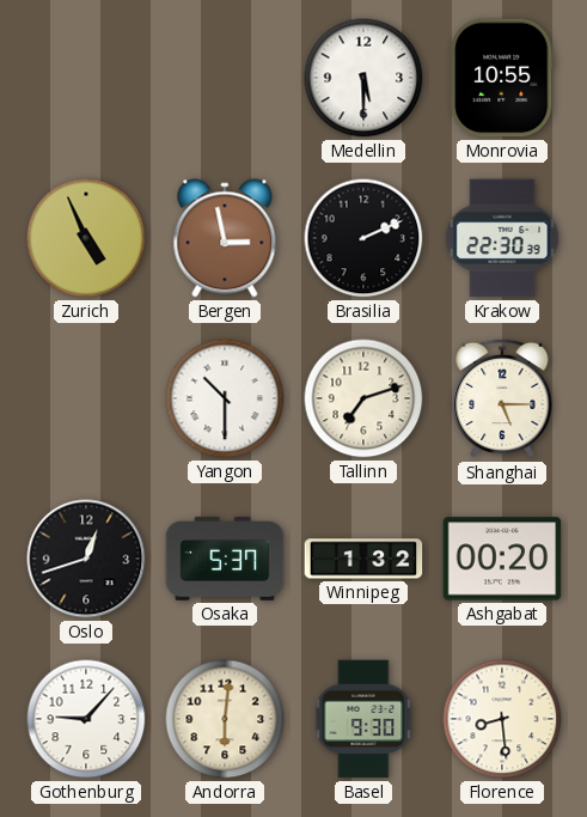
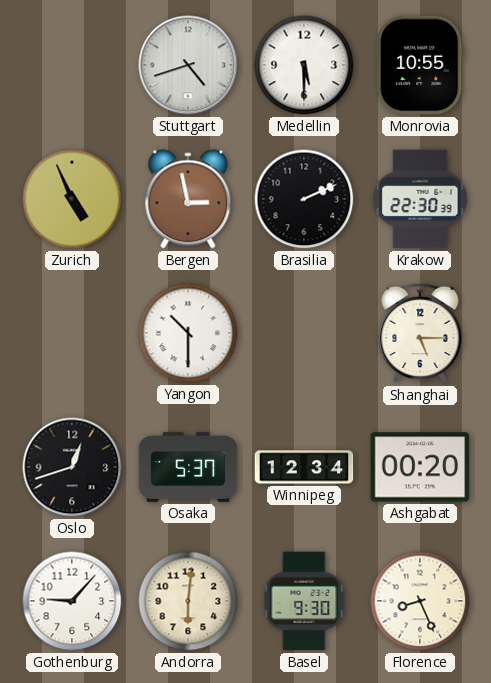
Stuttgart: none -> 4:42 (188, 65)
Tallinn: 7:12 -> none (363, 398)
Winnipeg: 1:32 -> 12:34 (304, 467)
Florence: 8:29 -> 8:26 (420, 601)
